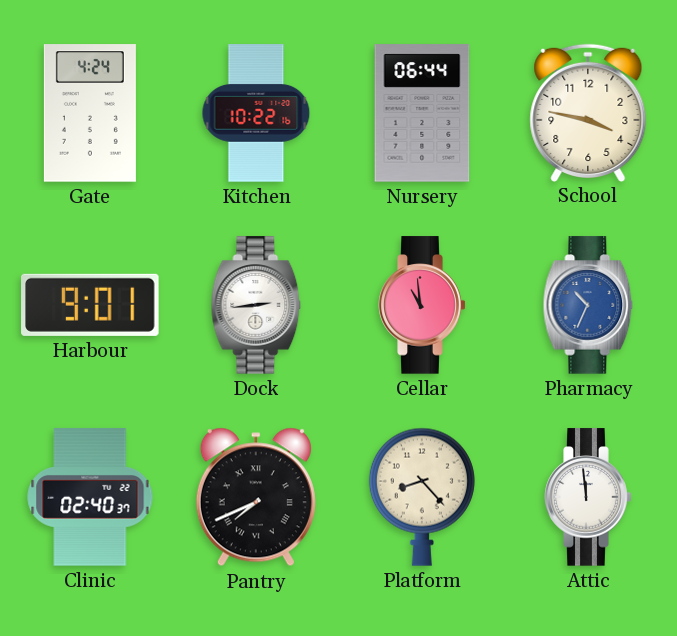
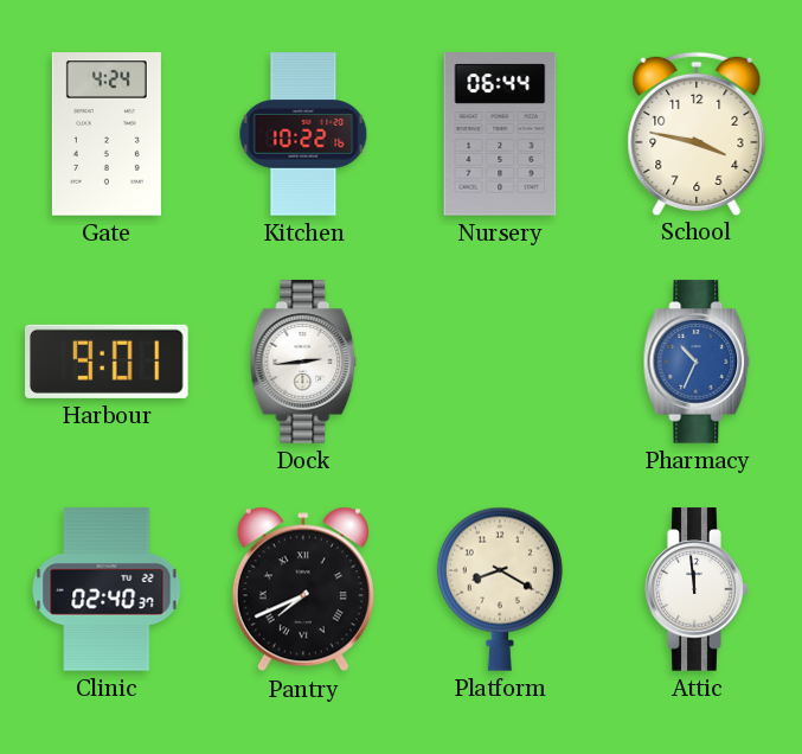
Cellar: 10:59 -> none (422, 305)
Platform: 8:23 -> 8:20 (500, 589)
